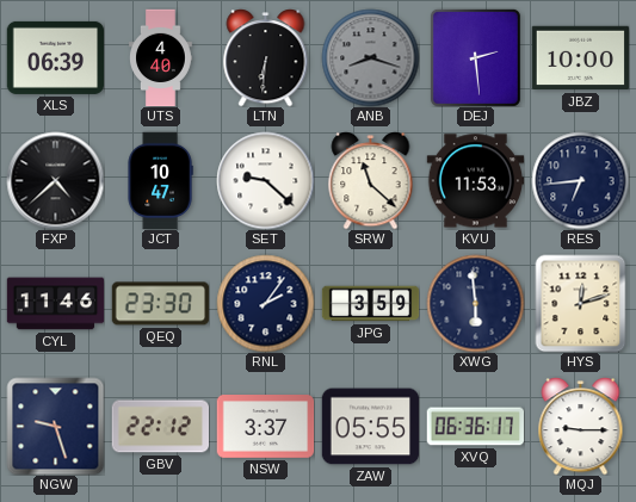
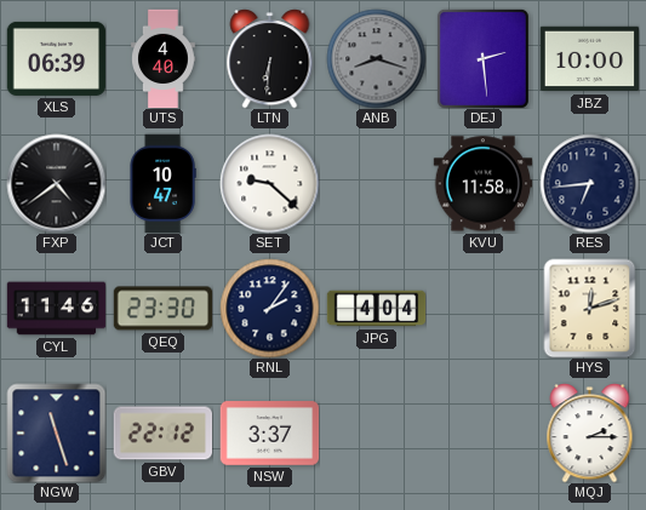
FXP: 4:38 -> 4:39 (56, 183)
SRW: 11:22 -> none (371, 180)
KVU: 11:53 -> 11:58 (482, 184)
JPG: 3:59 -> 4:04 (376, 309)
XWG: 5:59 -> none (475, 303)
NGW: 9:27 -> 11:27 (56, 432)
ZAW: 05:55 -> none (370, 427)
XVQ: 06:36 -> none (475, 427)
MQJ: 9:15 -> 2:15 (590, 432)
